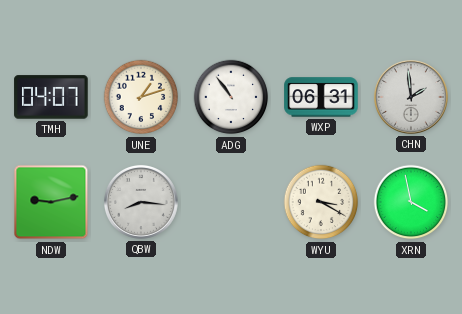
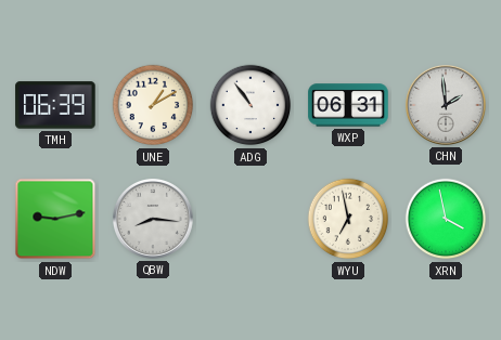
TMH: 04:07 -> 06:39 (55, 105)
UNE: 1:12 -> 1:10 (153, 105)
WYU: 3:20 -> 6:58 (348, 219)
